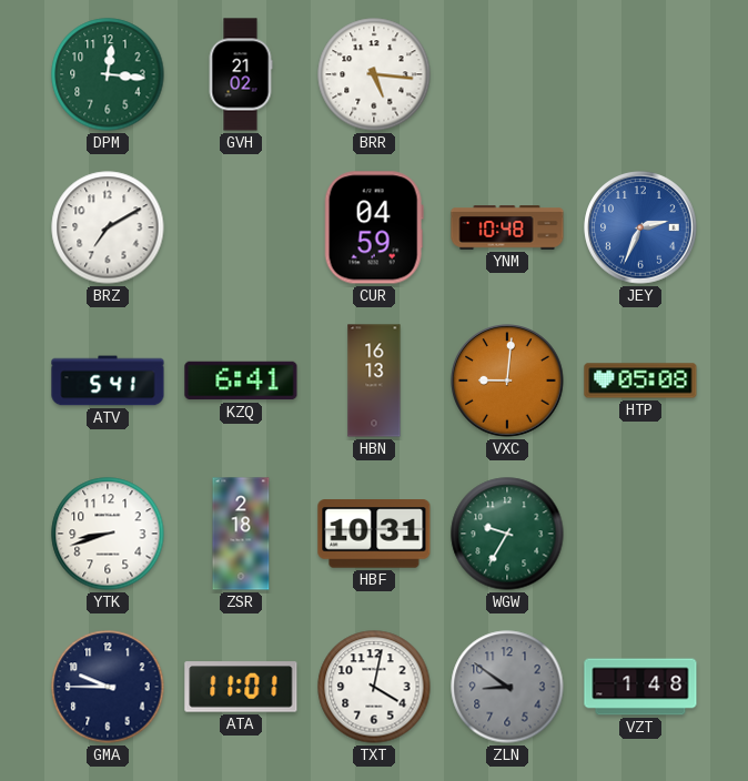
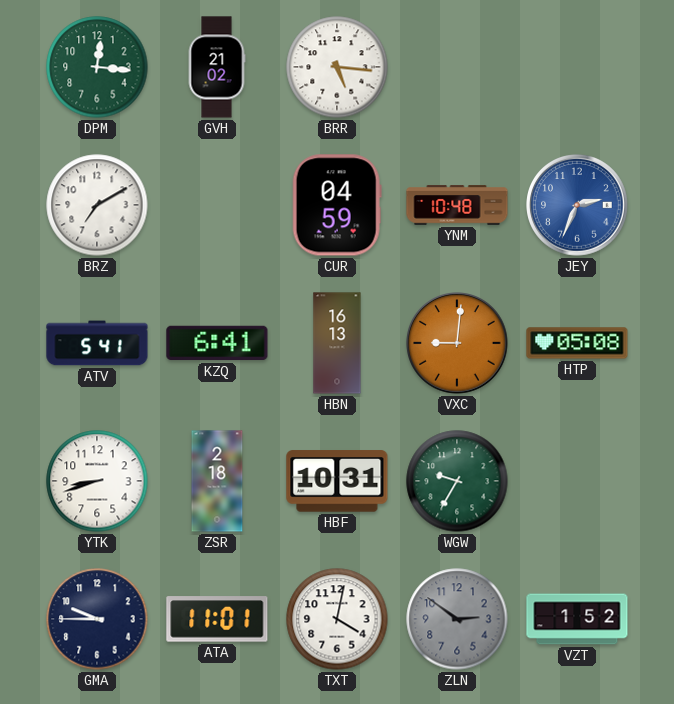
ZLN: 8:51 -> 2:51 (457, 619)
VZT: 1:48 -> 1:52 (577, 619)
